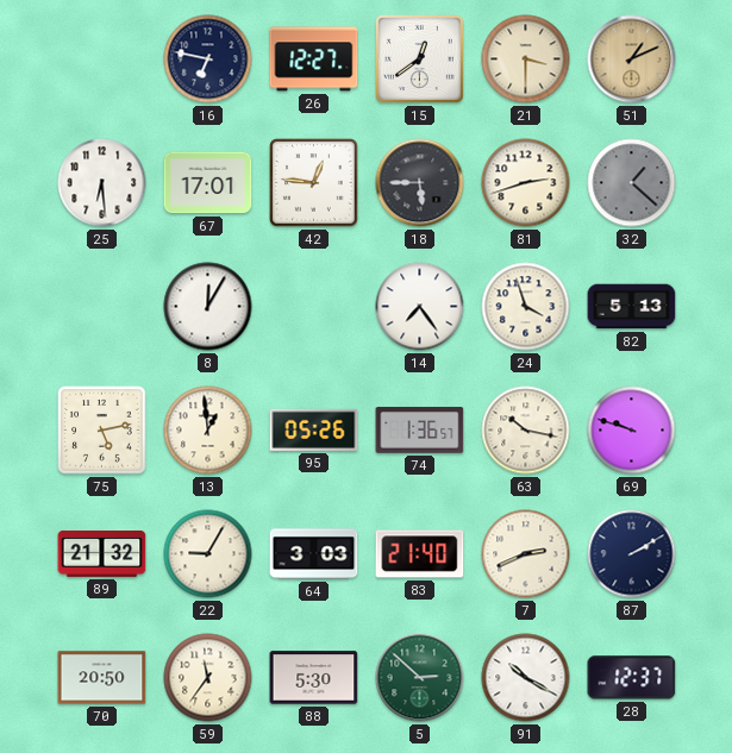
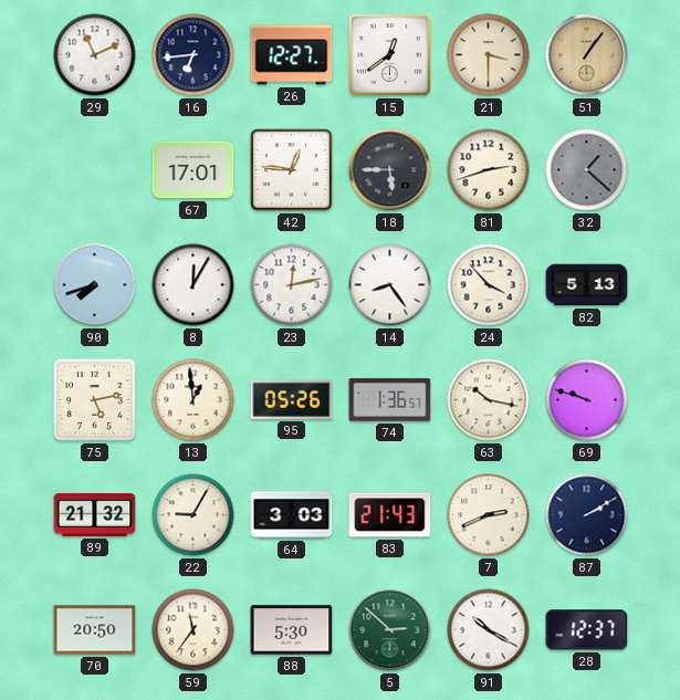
29: none -> 11:11 (95, 55)
16: 6:47 -> 6:44 (193, 55)
51: 1:11 -> 1:06 (587, 55)
25: 6:29 -> none (102, 183)
90: none -> 7:42 (95, 285)
23: none -> 12:13 (292, 285)
14: 7:24 -> 8:24 (390, 285)
24: 3:57 -> 3:53 (489, 285)
83: 21:40 -> 21:43 (390, 515)
